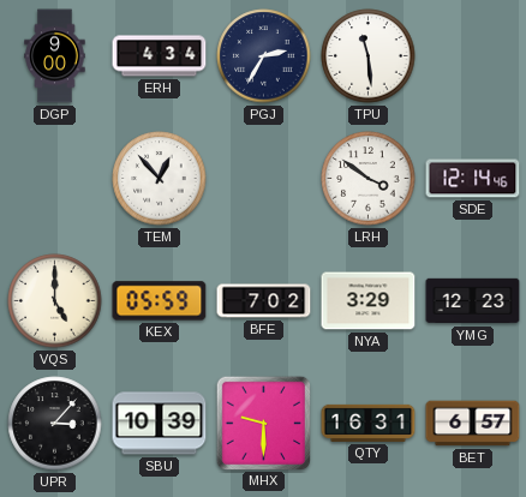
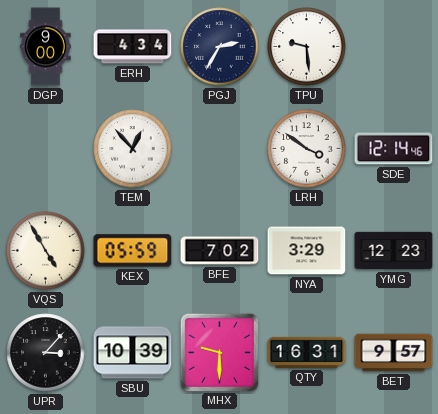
TPU: 11:29 -> 9:29 (307, 47)
VQS: 5:00 -> 4:55 (46, 251)
BET: 6:57 -> 9:57 (394, 353)
